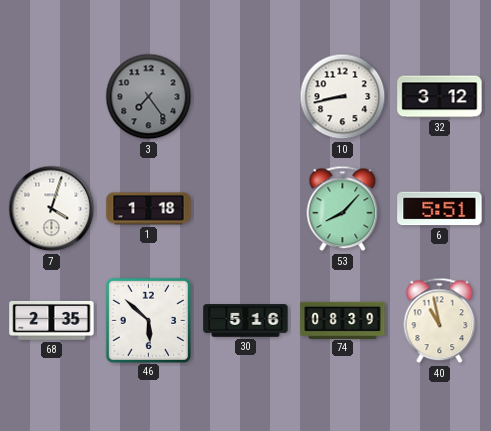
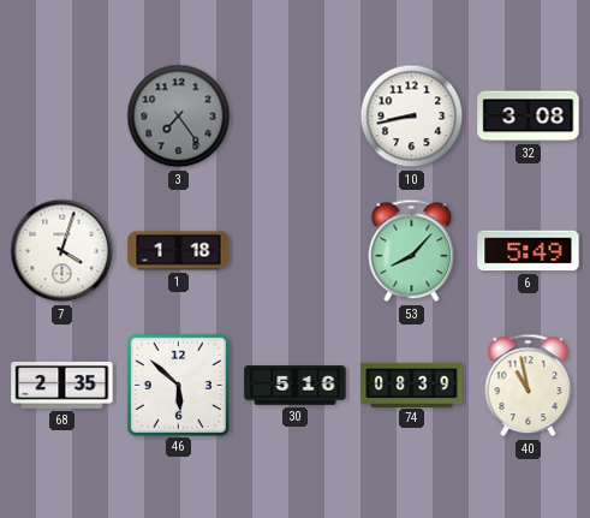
32: 3:12 -> 3:08 (529, 117)
6: 5:51 -> 5:49 (529, 251)
